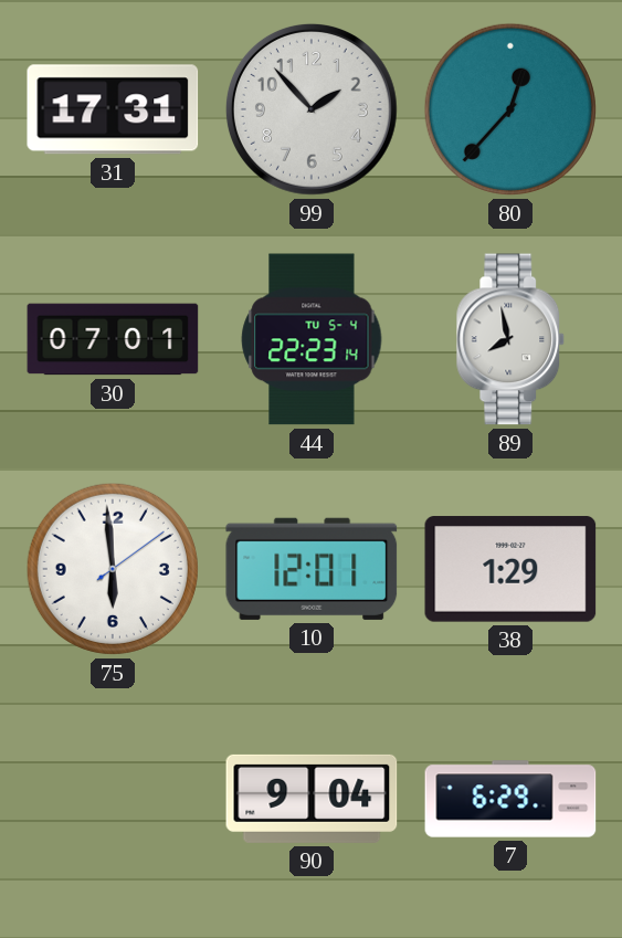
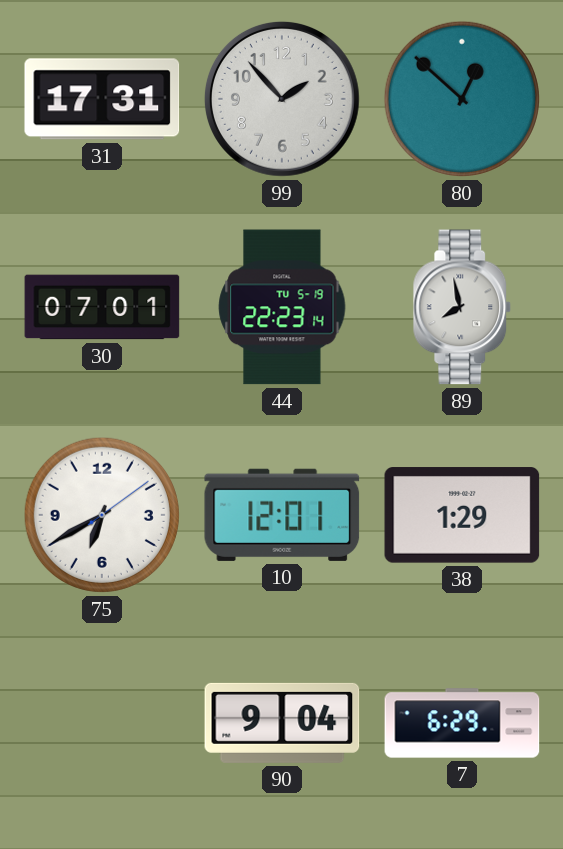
80: 12:37 -> 12:52 (462, 99)
44 date: TU 5-4 -> TU 5-19 (282, 307)
75: 5:59 -> 6:40 (102, 515)
